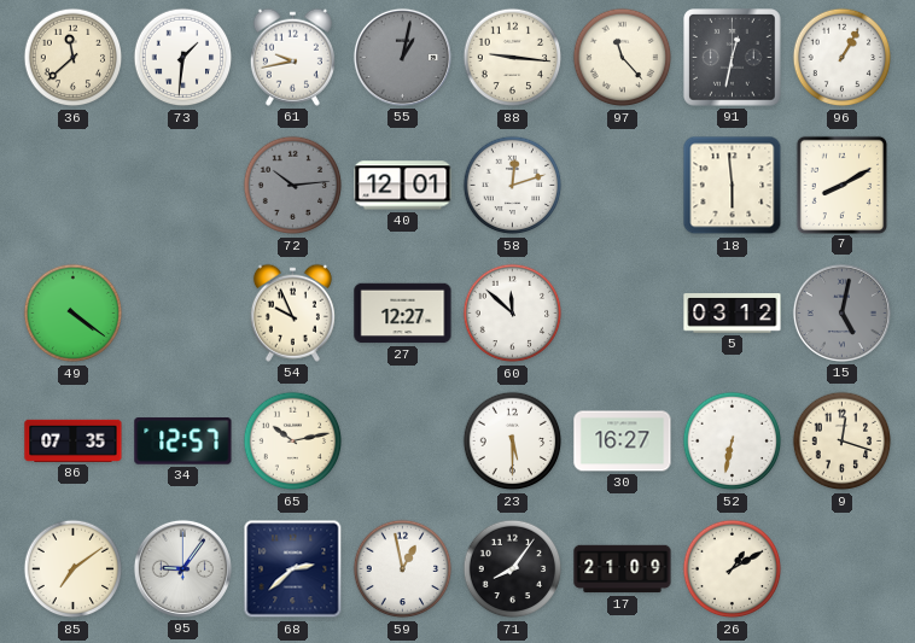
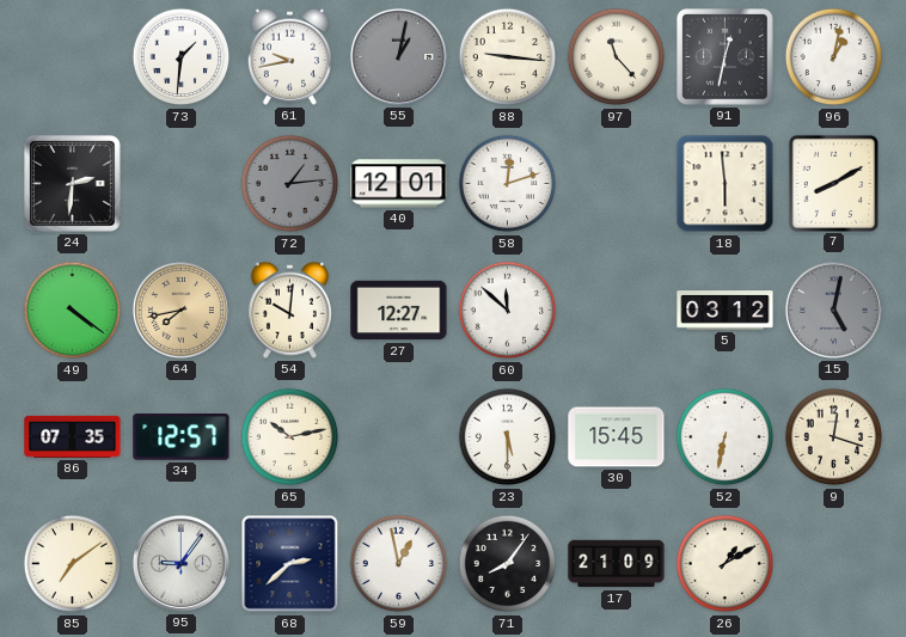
36: 11:38 -> none (74, 58)
96: 1:05 -> 1:02 (834, 57)
24: none -> 2:31 (73, 184)
72: 10:14 -> 1:14 (290, 184)
64: none -> 7:43 (180, 310)
54: 9:56 -> 10:01 (289, 310)
30: 16:27 -> 15:45 (617, 437)
